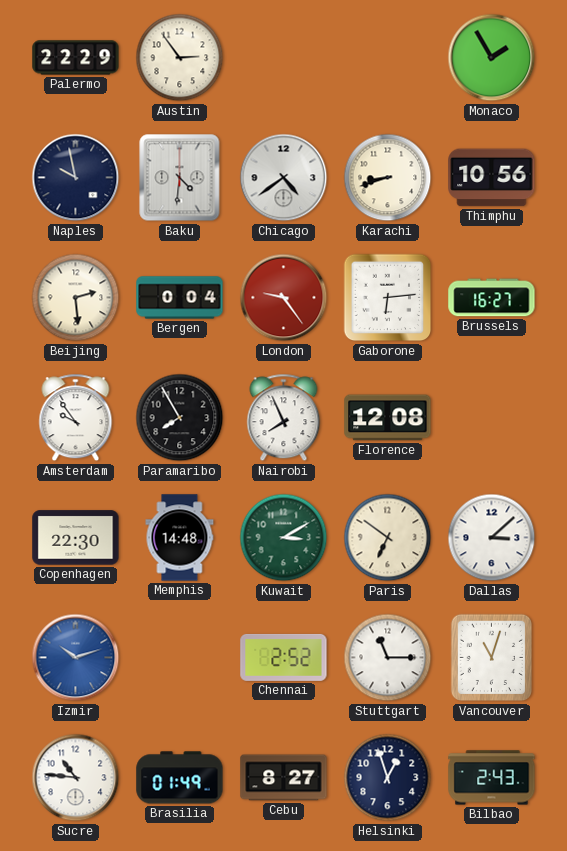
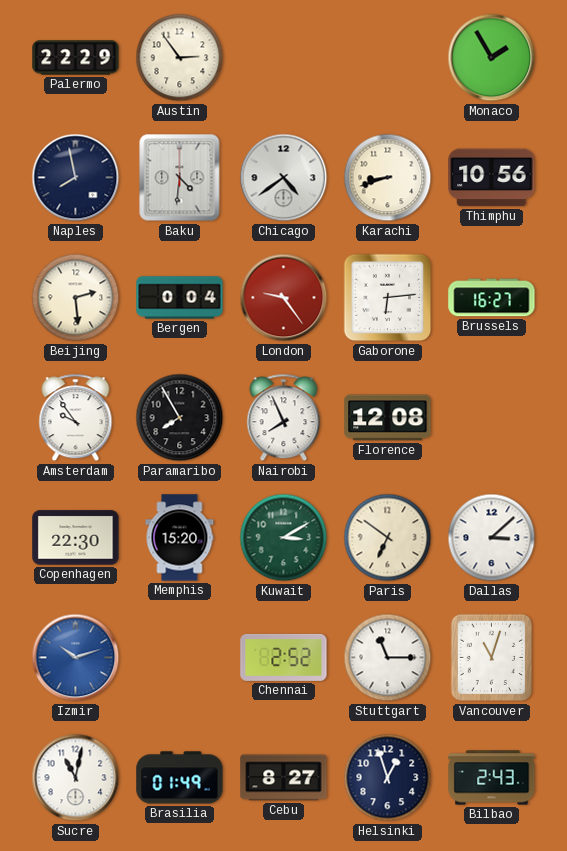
Naples: 9:58 -> 7:58 (76, 178)
Memphis: 14:48 -> 15:20 (180, 538)
Sucre: 10:46 -> 11:02 (76, 778)
